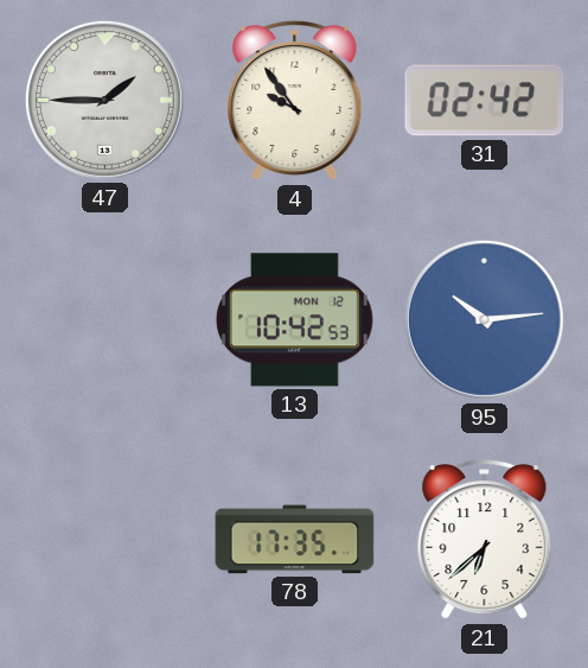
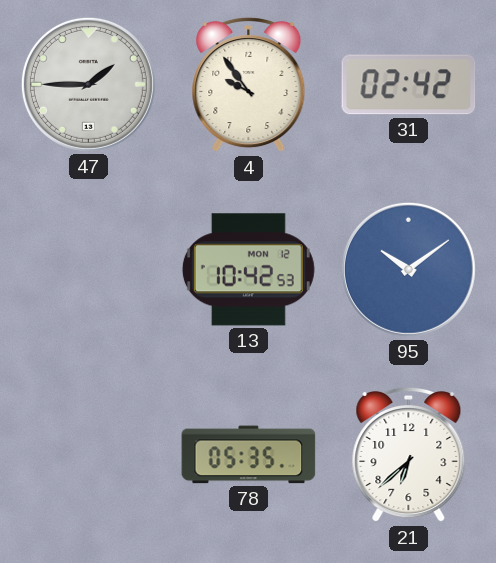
95: 10:14 -> 10:09 (408, 269)
78: 17:35 -> 05:35 (249, 455)
